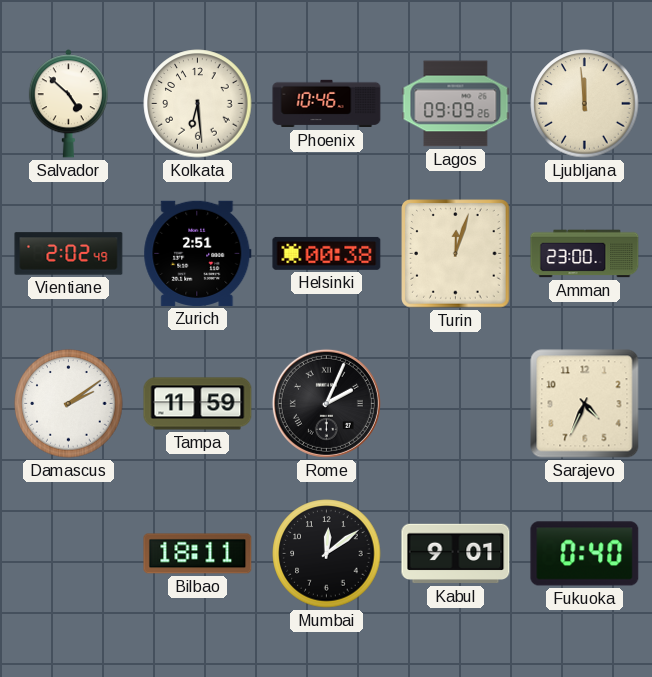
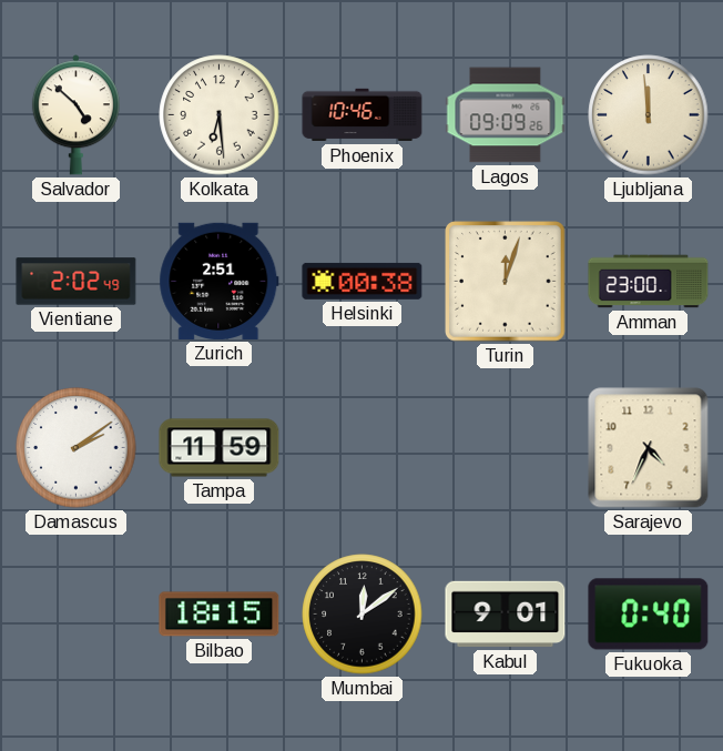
Rome: 2:04 -> none (326, 403)
Bilbao: 18:11 -> 18:15 (220, 615)
